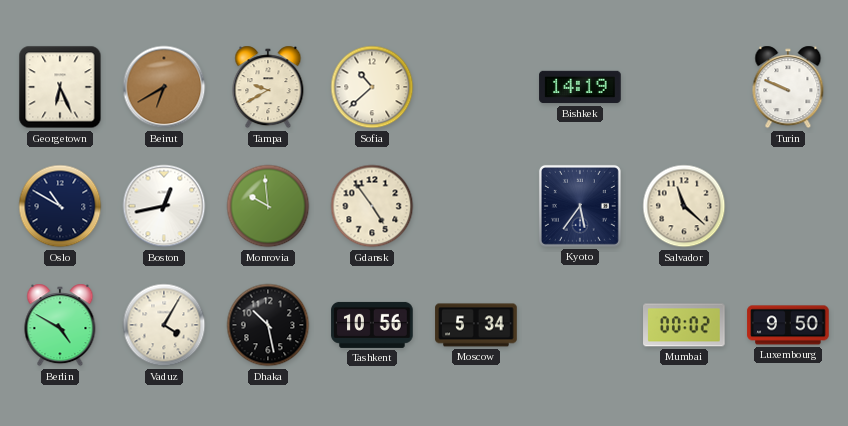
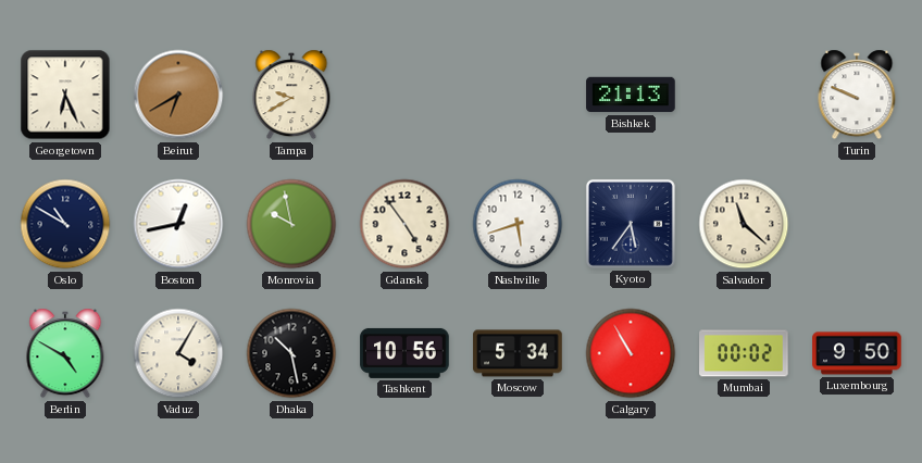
Sofia: 10:38 -> none (372, 87)
Bishkek: 14:19 -> 21:13 (631, 95)
Monrovia: 9:59 -> 9:58 (291, 224)
Nashville: none -> 5:42 (518, 224)
Calgary: none -> 10:55 (631, 353)
